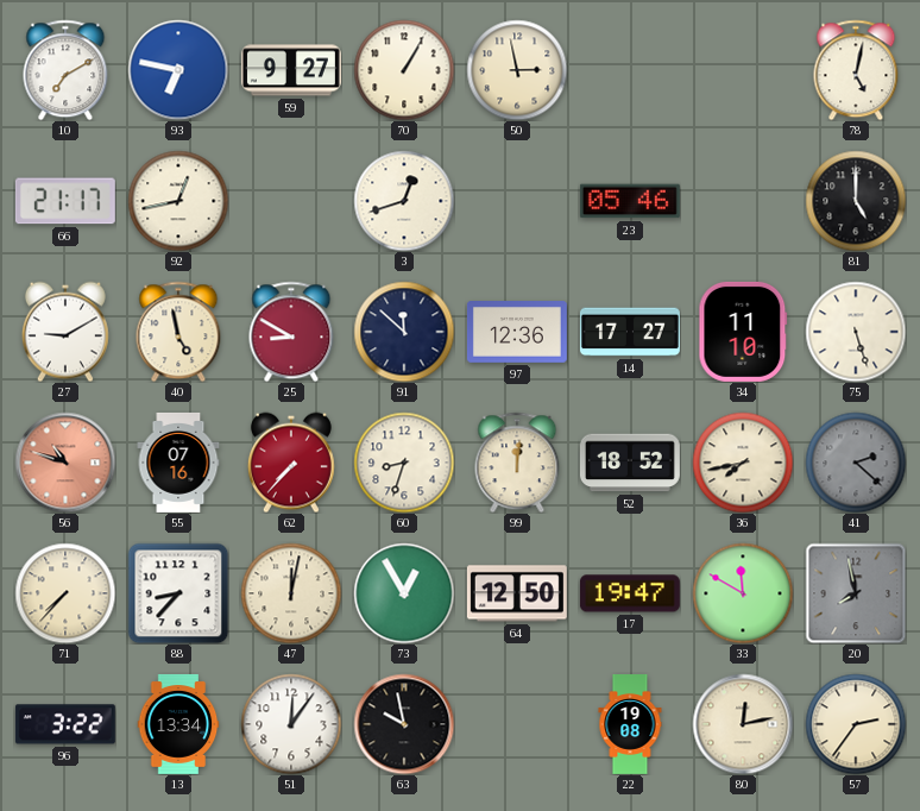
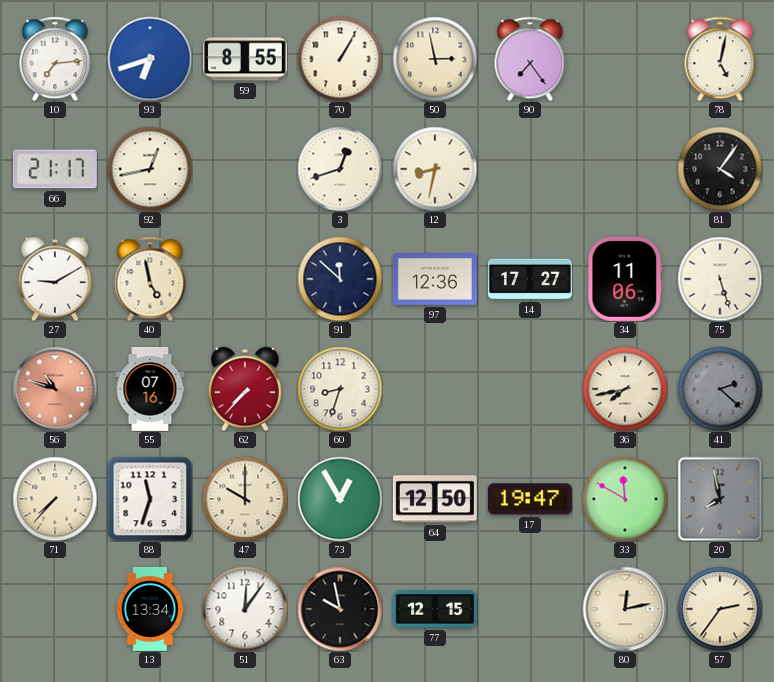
10: 7:10 -> 7:14 (55, 59)
93: 6:47 -> 6:42 (150, 59)
59: 9:27 -> 8:55 (245, 59)
90: none -> 7:24 (530, 59)
12: none -> 8:32 (435, 169)
23: 05:46 -> none (630, 201)
81: 5:00 -> 4:06 (720, 169)
25: 8:50 -> none (291, 332)
34: 11:10 -> 11:06 (625, 279)
99: 12:01 -> none (517, 463)
52: 18:52 -> none (630, 463)
88: 8:37 -> 11:33 (150, 499)
47: 12:02 -> 10:00 (245, 499)
96: 3:22 -> none (65, 724)
77: none -> 12:15 (435, 609)
22: 19:08 -> none (630, 725)
